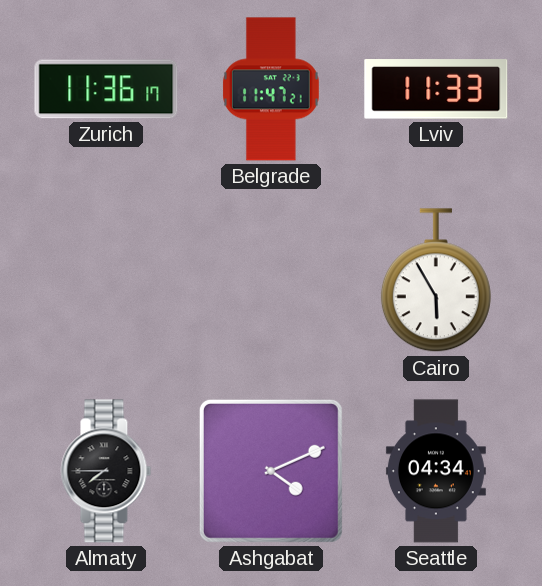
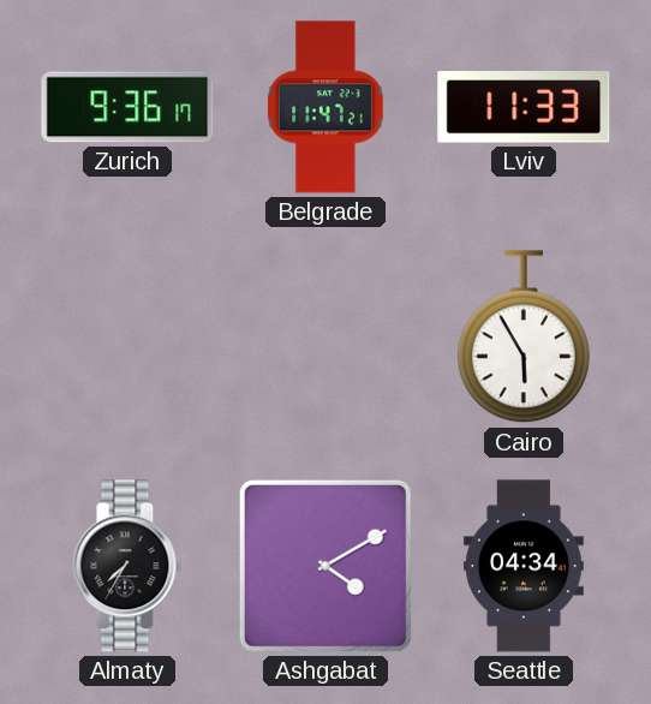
Zurich: 11:36 -> 9:36 (127, 107)
Almaty: 7:45 -> 7:35 (127, 566)
Ashgabat: 4:11 -> 4:10 (325, 566)
